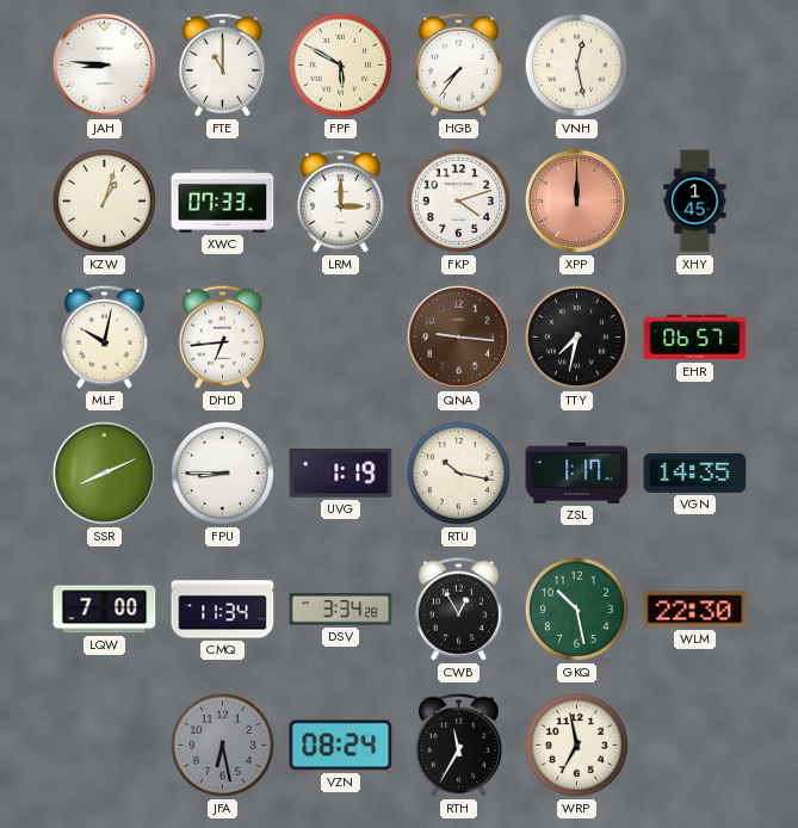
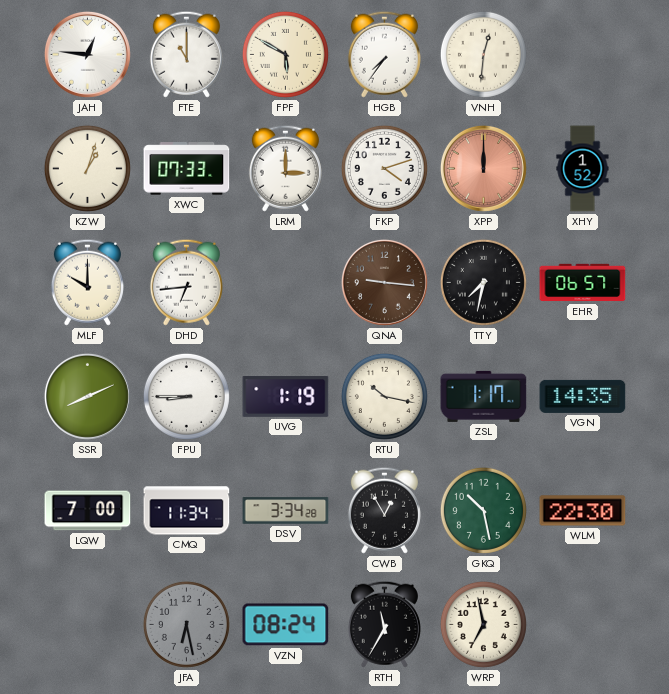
JAH: 8:46 -> 12:46 (87, 54)
VNH: 12:28 -> 12:31 (483, 54)
XHY: 1:45 -> 1:52 (583, 169)
MLF: 10:02 -> 10:00 (87, 282)
